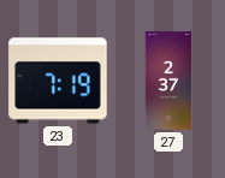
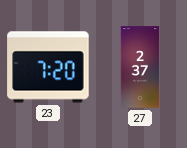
23: 7:19 -> 7:20 (48, 67)
